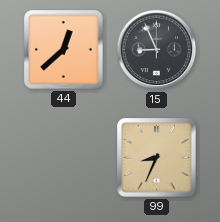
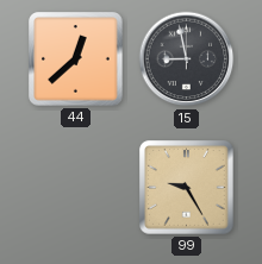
15: 8:56 -> 8:58 (187, 59)
99: 8:34 -> 9:25 (187, 188)
